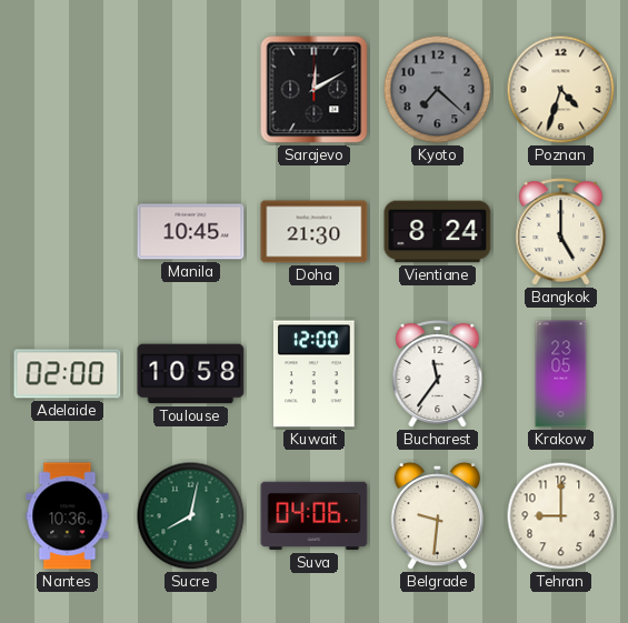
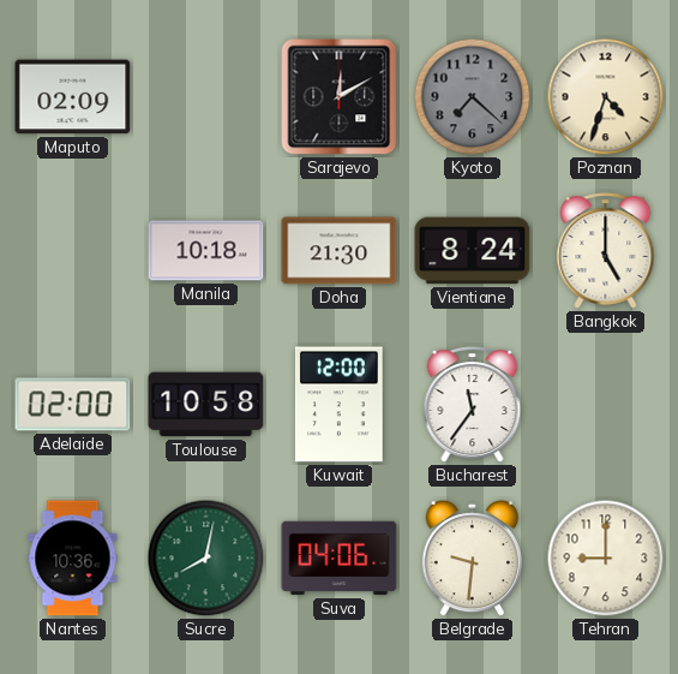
Maputo: none -> 02:09 (73, 97)
Manila: 10:45 -> 10:18 (206, 251)
Krakow: 23:05 -> none (561, 374)
